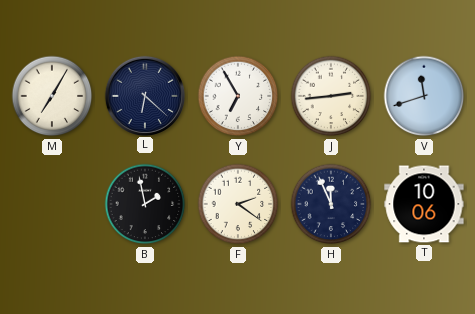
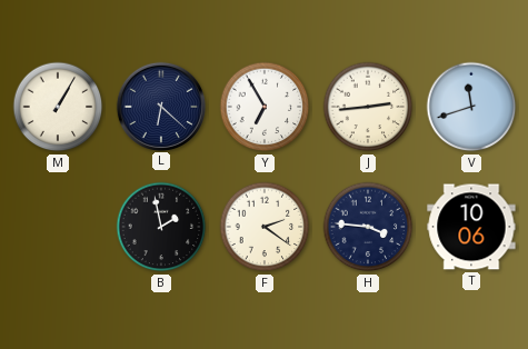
M: 7:05 -> 1:05 (58, 107)
H: 11:56 -> 3:46 (368, 227)
